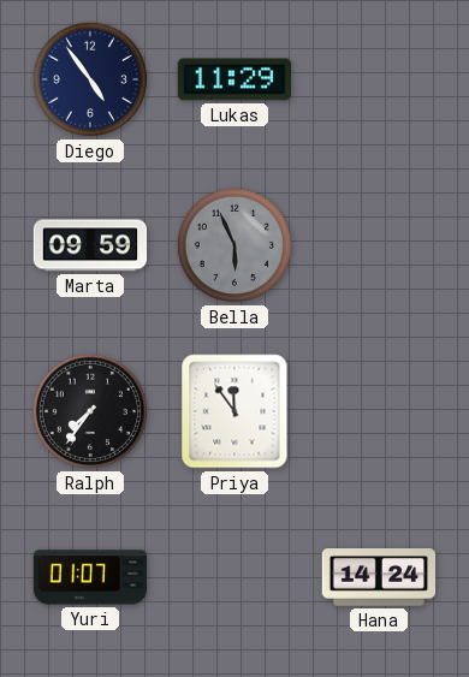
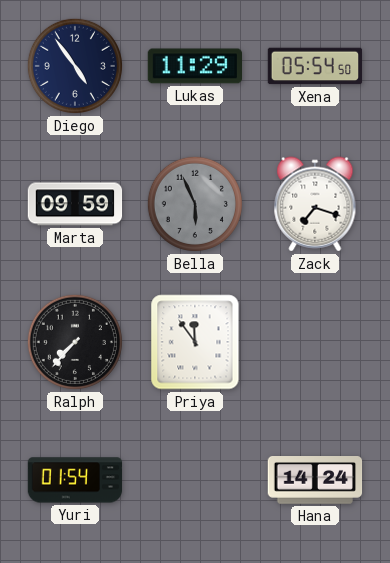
Xena: none -> 05:54 (315, 66)
Zack: none -> 7:18 (315, 204)
Ralph: 7:36 -> 7:37 (75, 342)
Yuri: 01:07 -> 01:54 (75, 480)
